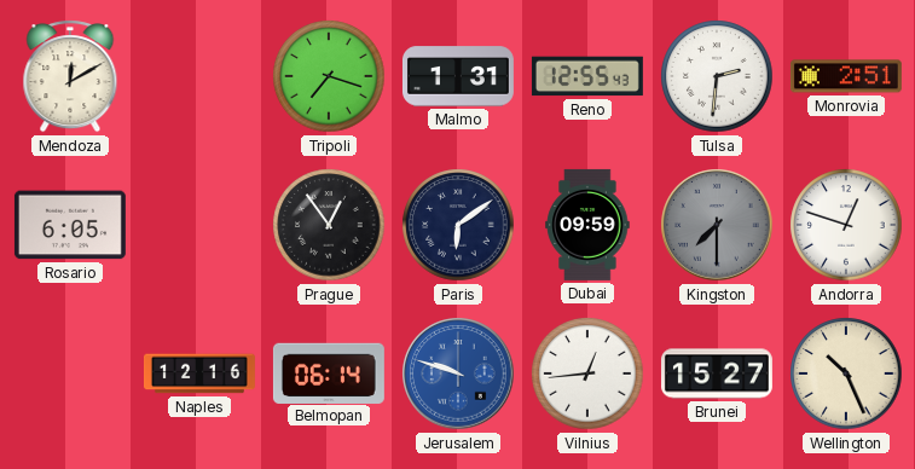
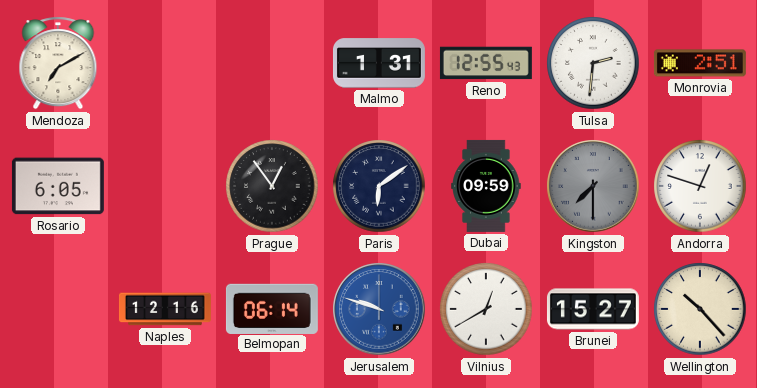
Mendoza: 12:10 -> 7:10 (58, 63)
Tripoli: 7:18 -> none (329, 76)
Vilnius: 12:44 -> 12:40 (486, 309)
Wellington: 10:26 -> 10:23 (700, 309)
